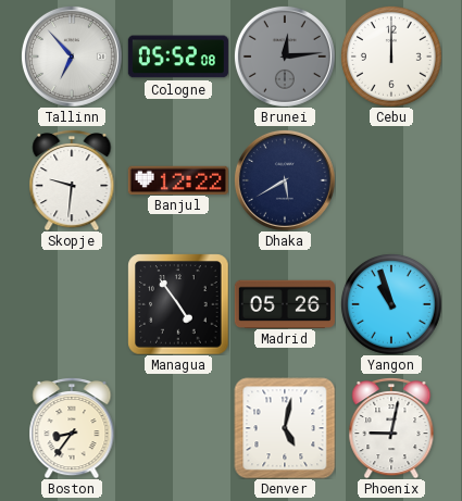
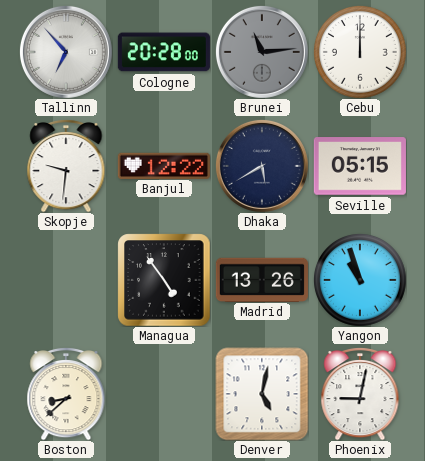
Cologne: 05:52 -> 20:28 (164, 52)
Brunei: 12:14 -> 11:14 (262, 52)
Seville: none -> 05:15 (360, 166)
Madrid: 05:26 -> 13:26 (262, 279)
Boston: 8:36 -> 8:38 (66, 394)
